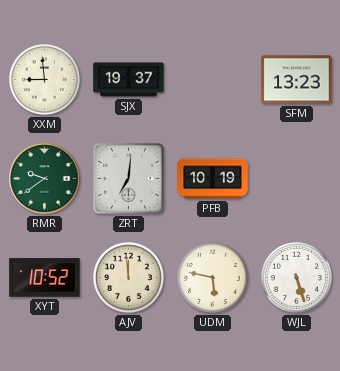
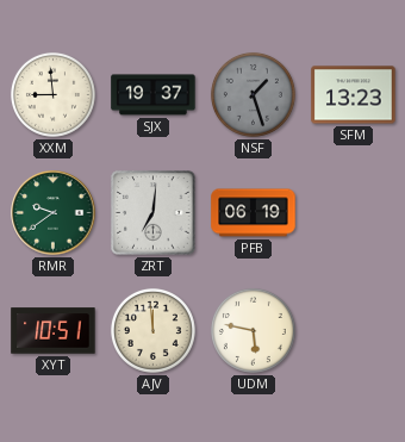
NSF: none -> 1:27 (253, 94)
PFB: 10:19 -> 06:19 (254, 213)
XYT: 10:52 -> 10:51 (54, 331)
WJL: 5:27 -> none (296, 277)
